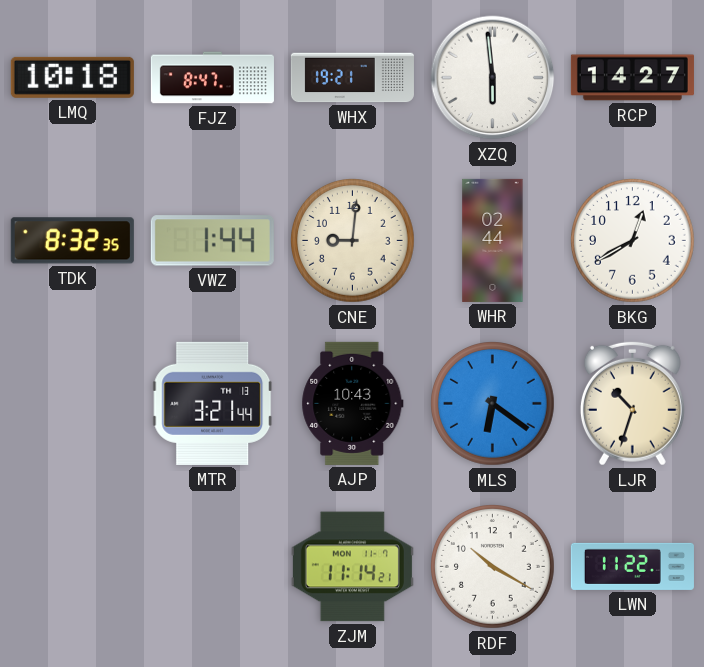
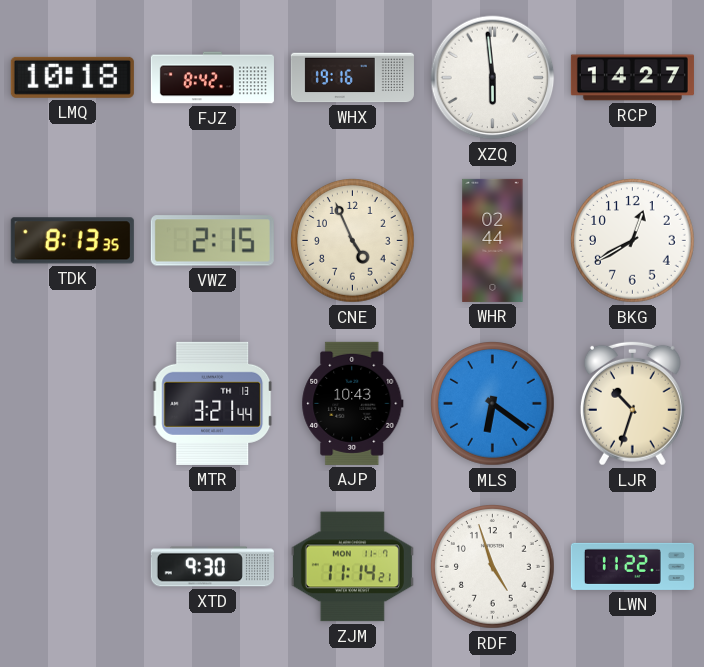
FJZ: 8:47 -> 8:42 (212, 78)
WHX: 19:21 -> 19:16 (352, 78)
TDK: 8:32 -> 8:13 (72, 241)
VWZ: 1:44 -> 2:15 (212, 241)
CNE: 9:01 -> 4:56 (353, 241)
XTD: none -> 9:30 (212, 567)
RDF: 10:20 -> 4:57 (493, 567)
